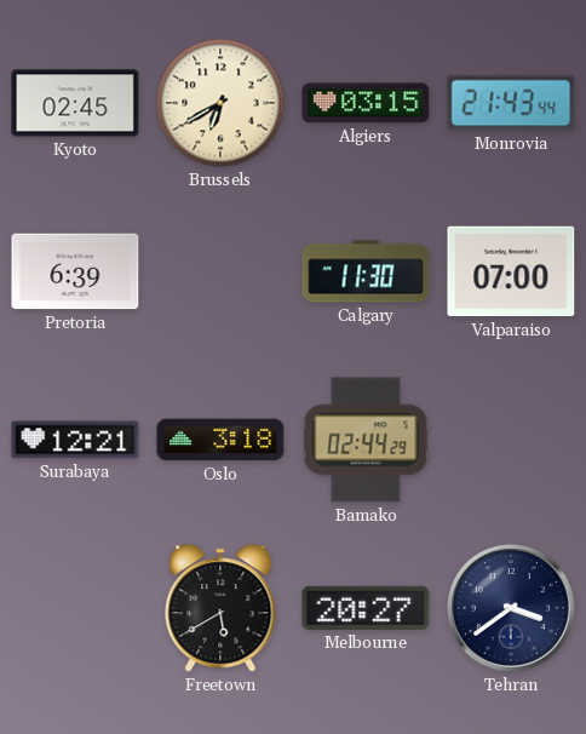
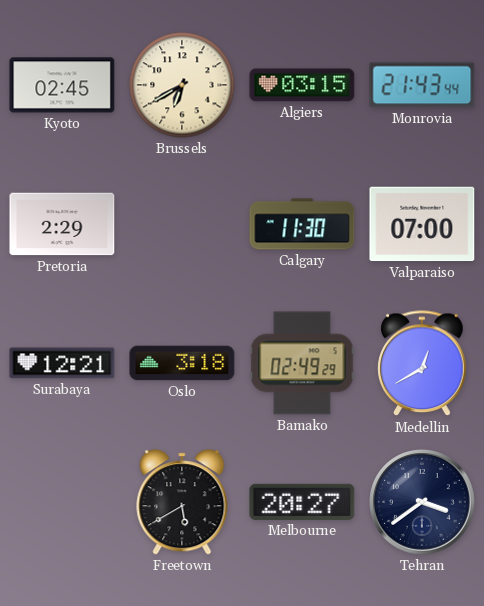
Pretoria: 6:39 -> 2:29 (62, 224)
Bamako: 02:44 -> 02:49 (302, 363)
Medellin: none -> 12:40 (422, 364)
